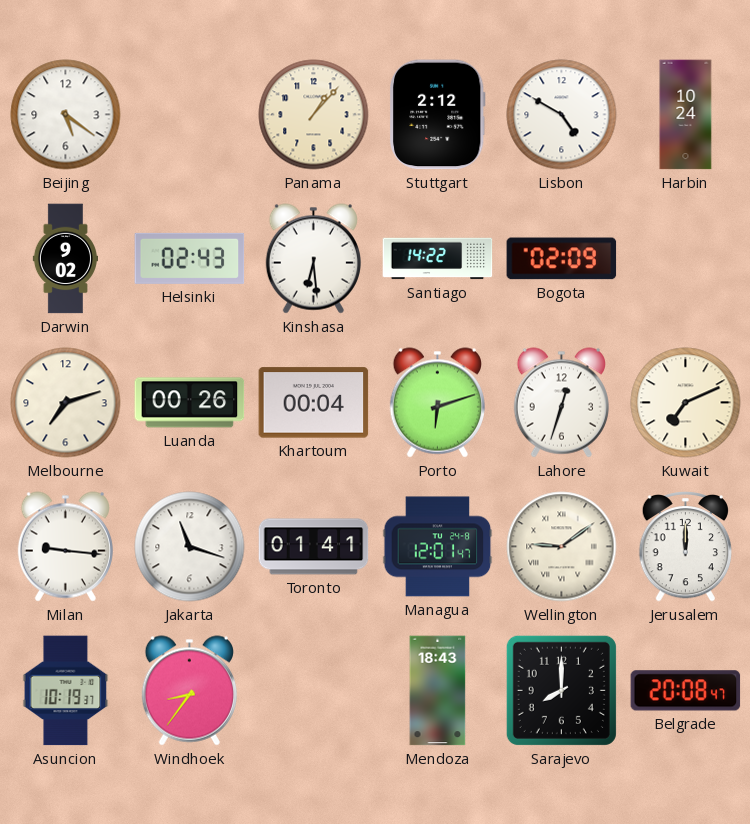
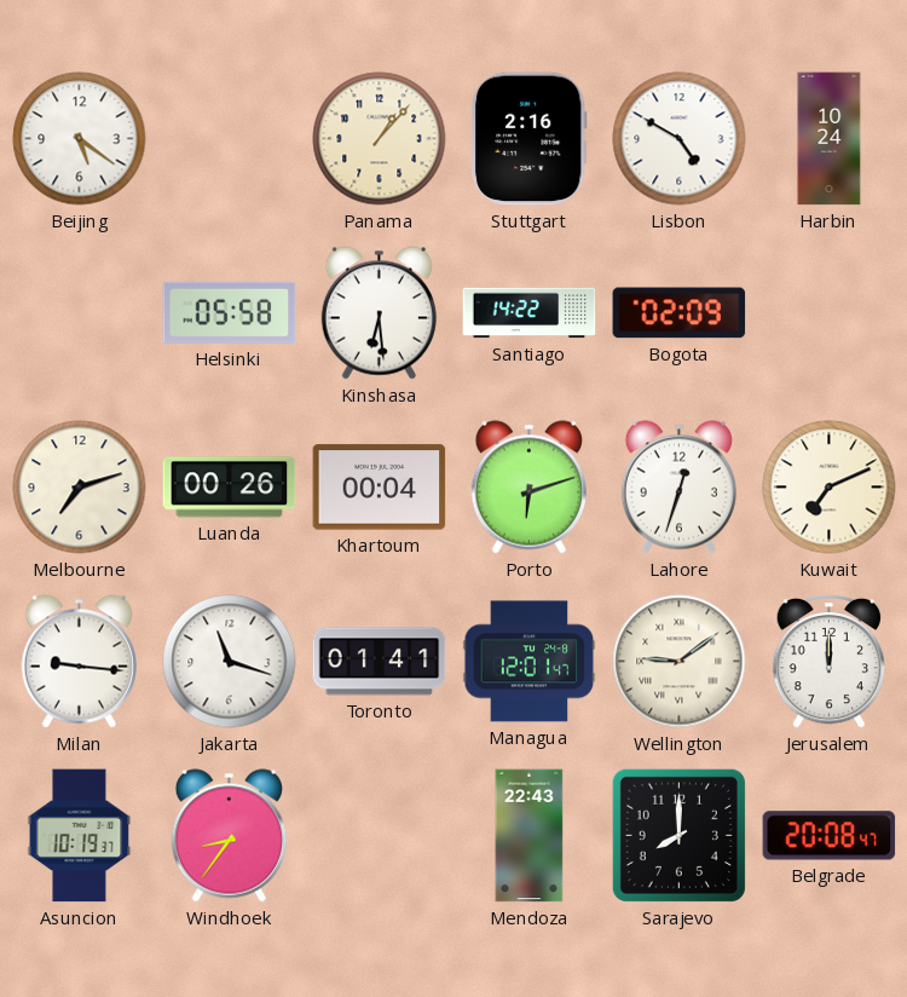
Stuttgart: 2:12 -> 2:16 (528, 139)
Darwin: 9:02 -> none (65, 259)
Helsinki: 02:43 -> 05:58 (230, 312)
Mendoza: 18:43 -> 22:43 (530, 836)
